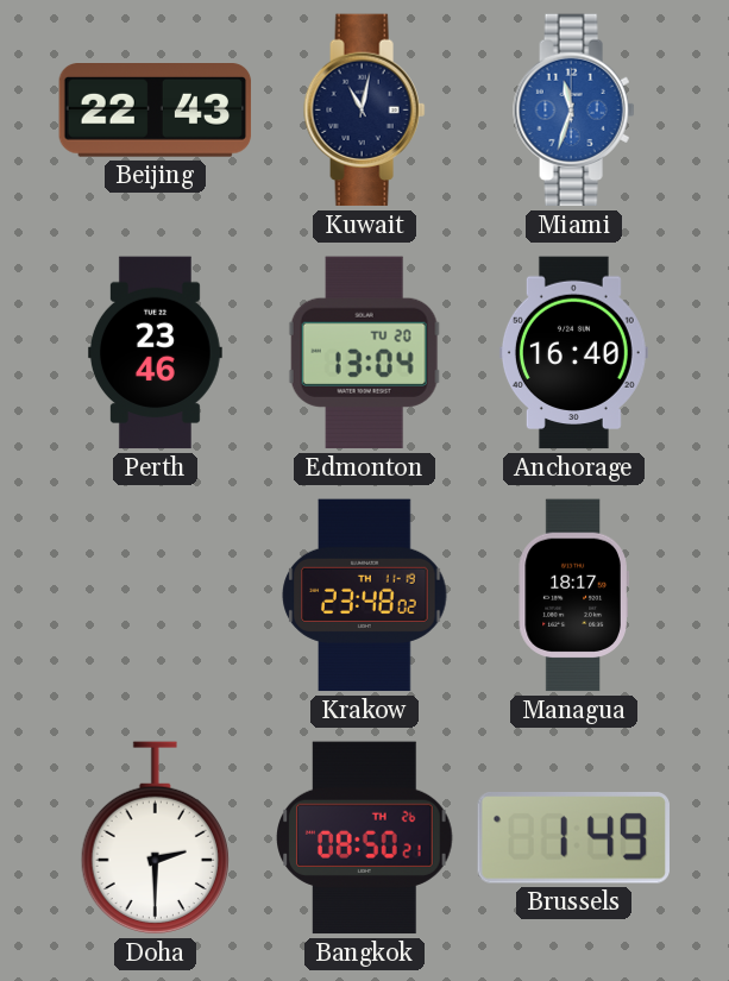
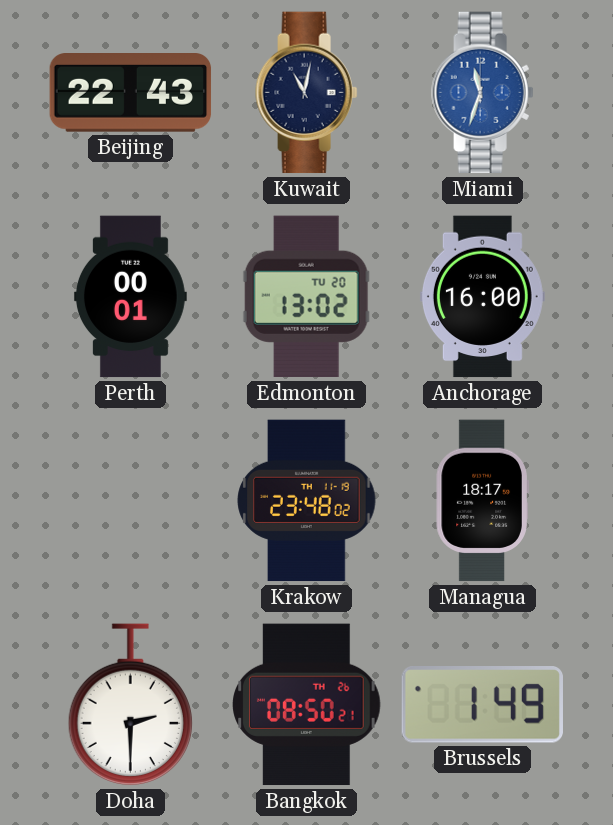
Perth: 23:46 -> 00:01 (130, 297)
Edmonton: 13:04 -> 13:02 (306, 297)
Anchorage: 16:40 -> 16:00 (482, 297)
